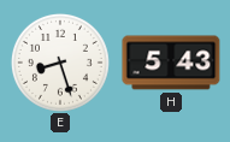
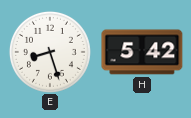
H: 5:43 -> 5:42 (142, 52)
